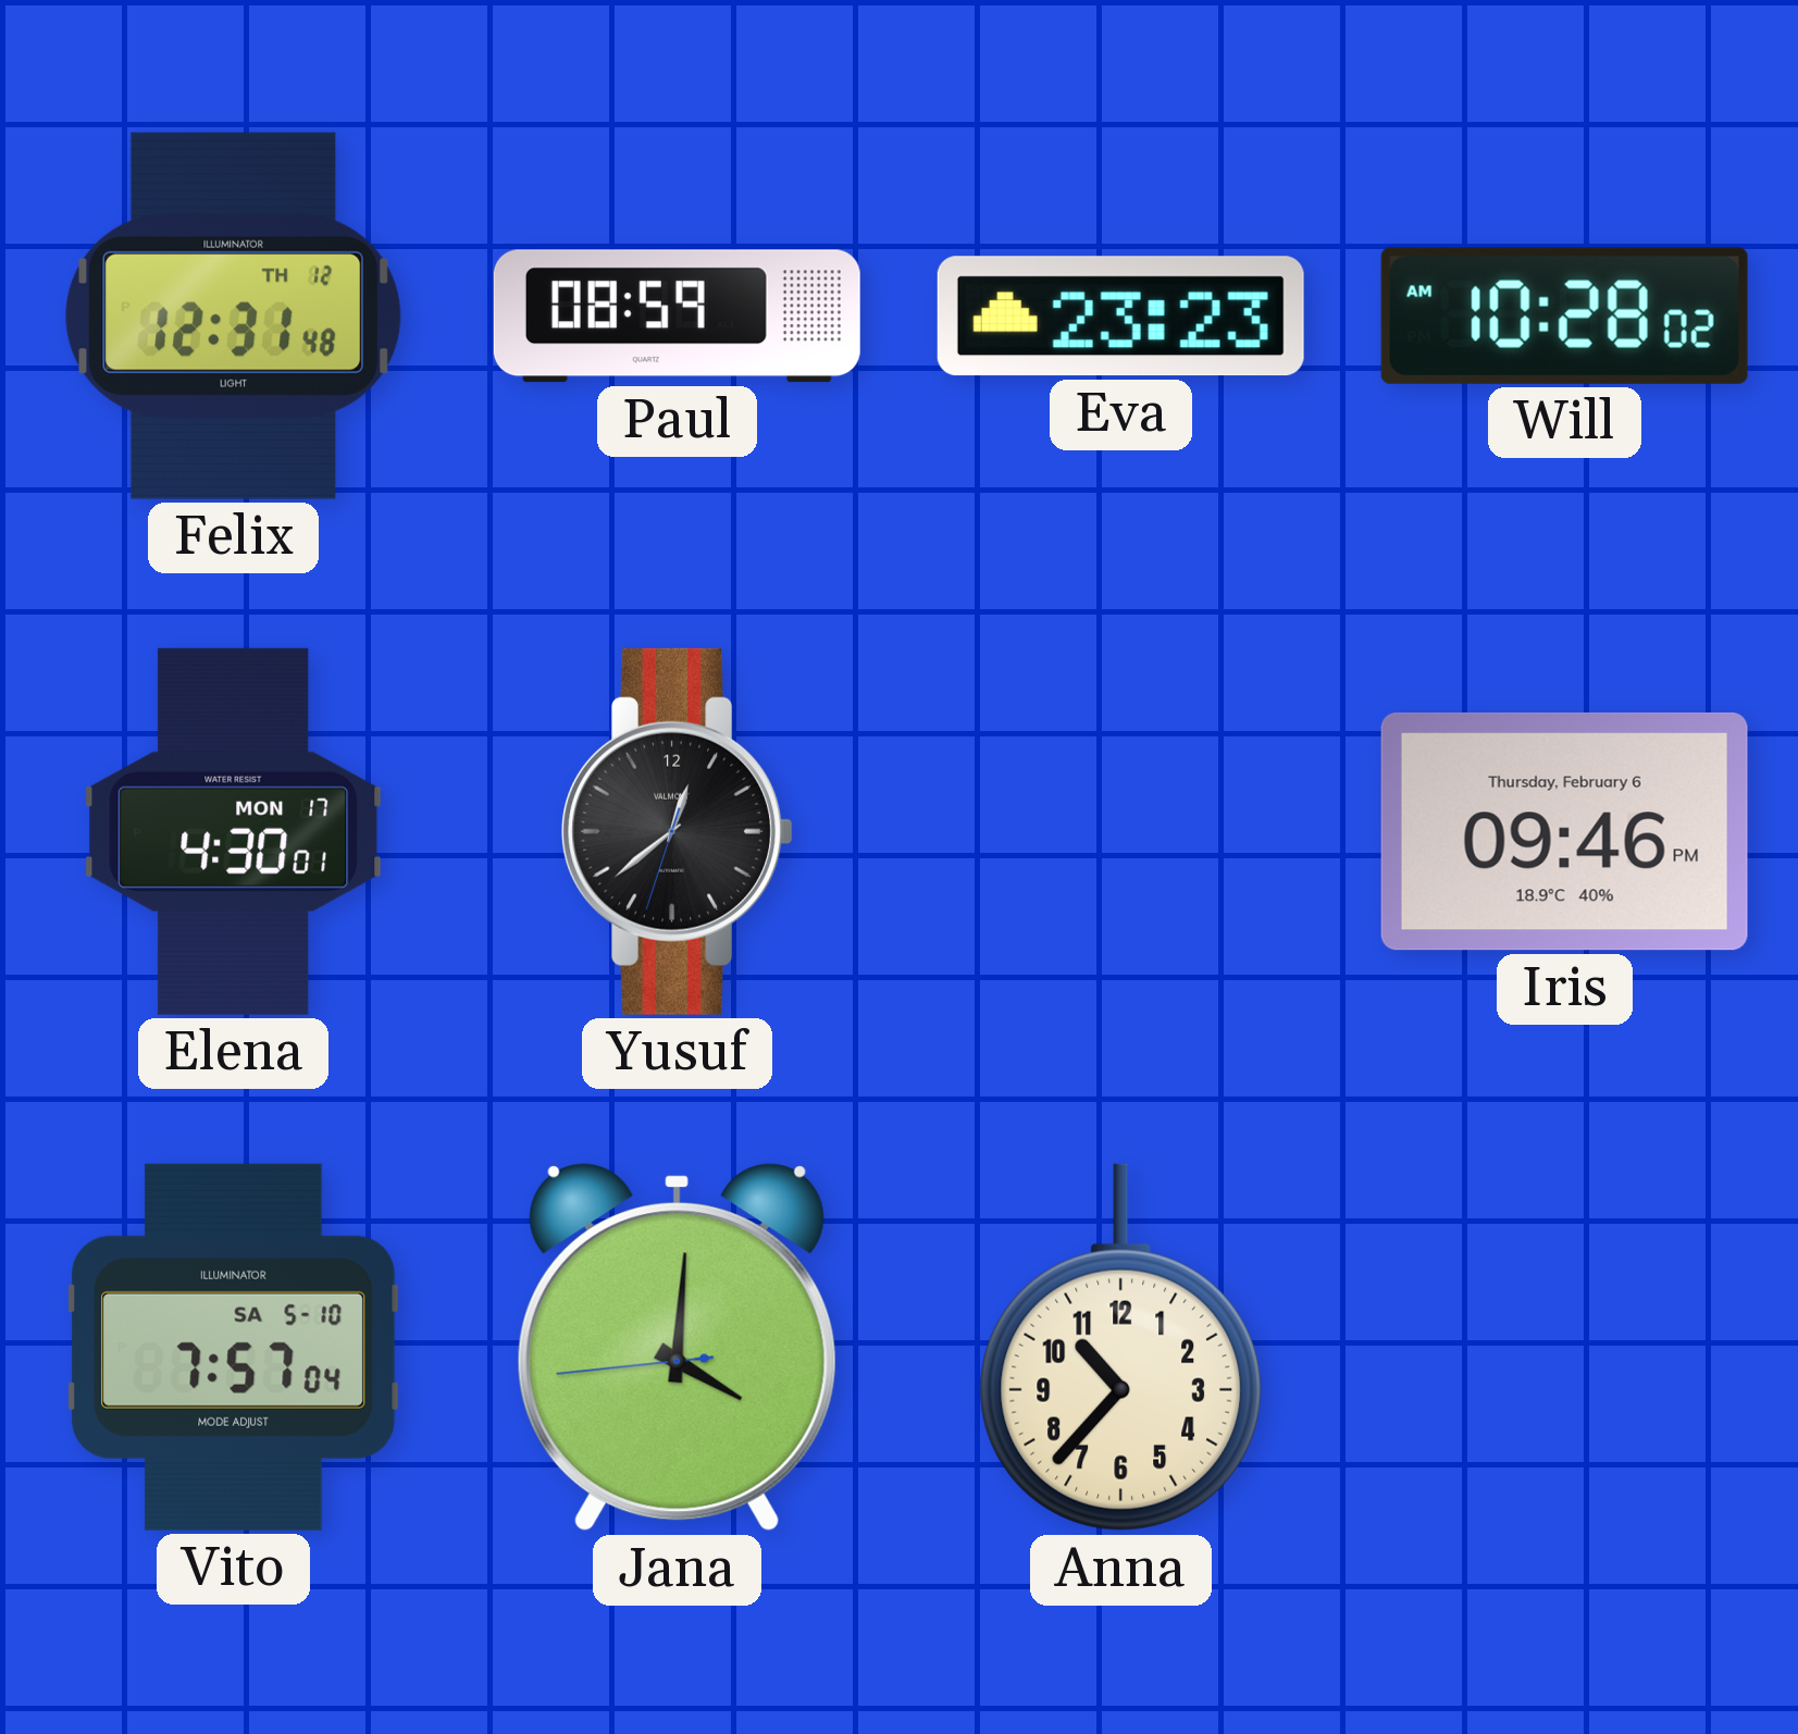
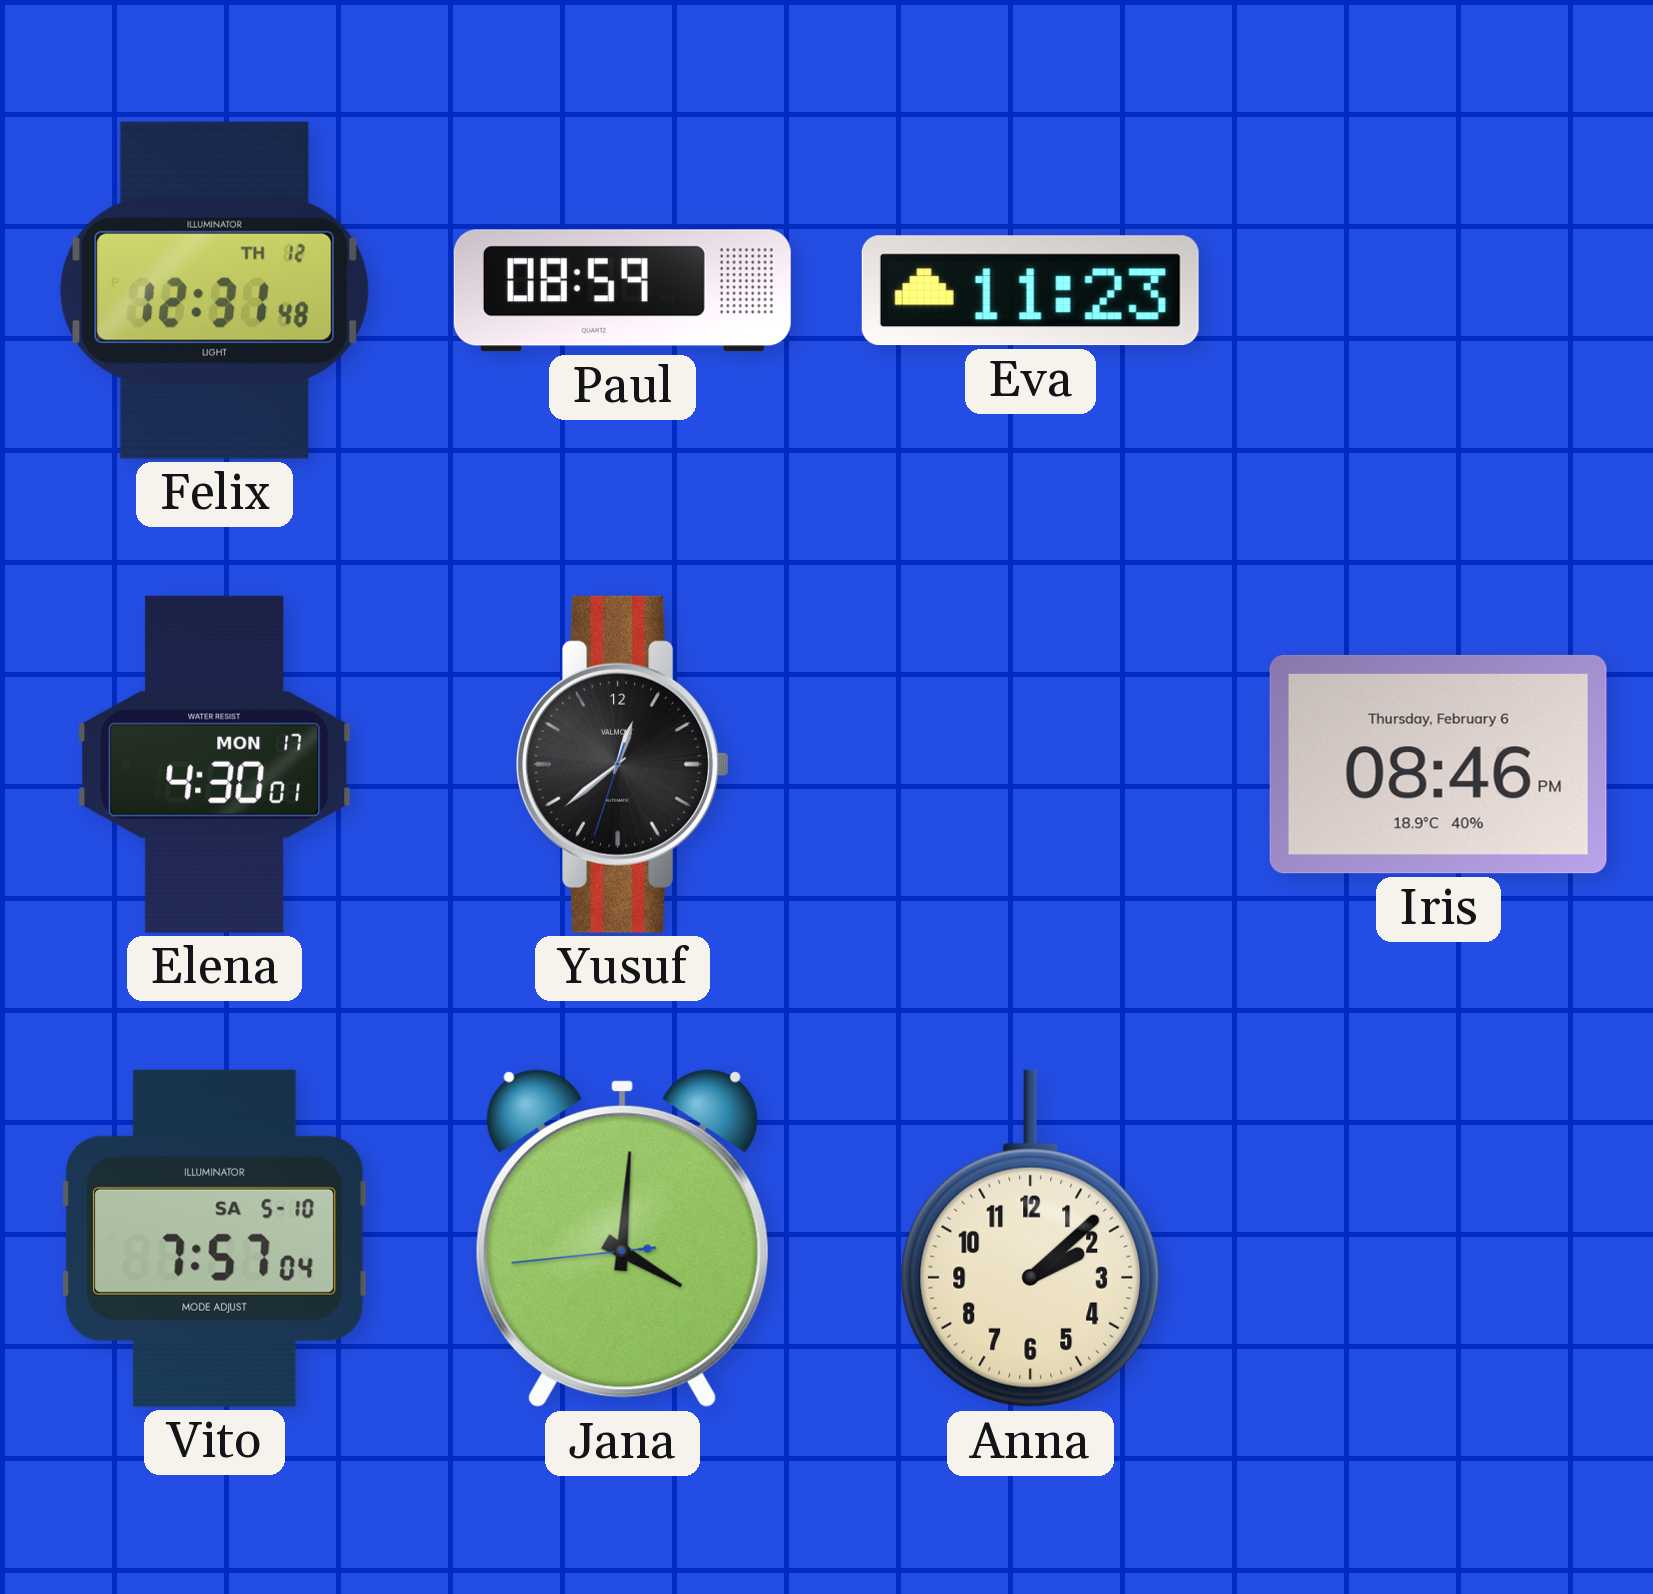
Eva: 23:23 -> 11:23 (1030, 291)
Will: 10:28 -> none (1564, 315)
Iris: 09:46 -> 08:46 (1438, 764)
Anna: 10:37 -> 2:08 (1031, 1239)
